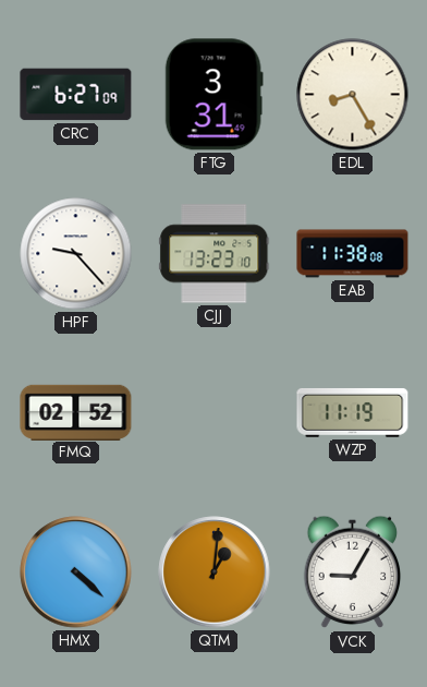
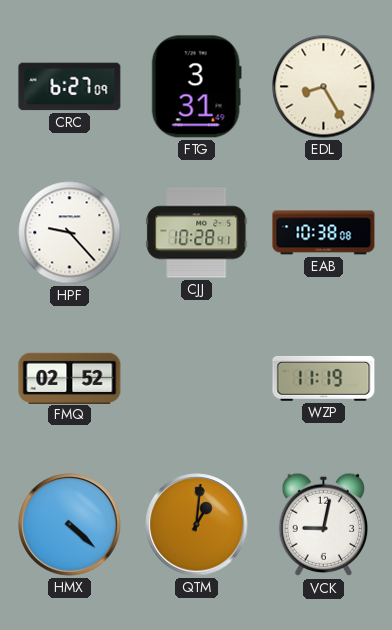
CJJ: 13:23 -> 10:28 (197, 233)
EAB: 11:38 -> 10:38 (324, 233)
VCK: 9:05 -> 9:02 (324, 525)
